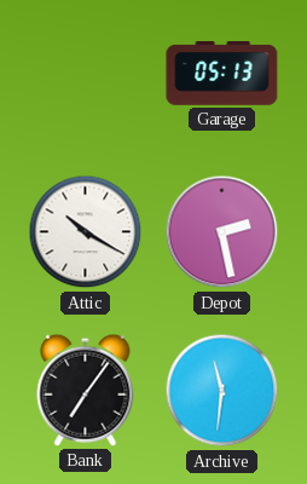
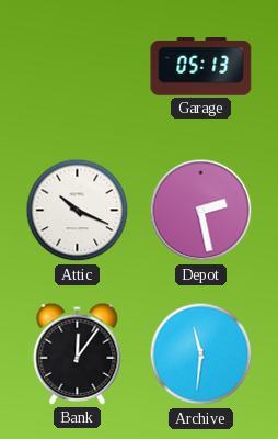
Attic: 10:20 -> 10:19 (78, 211)
Bank: 7:06 -> 12:06 (78, 353)
